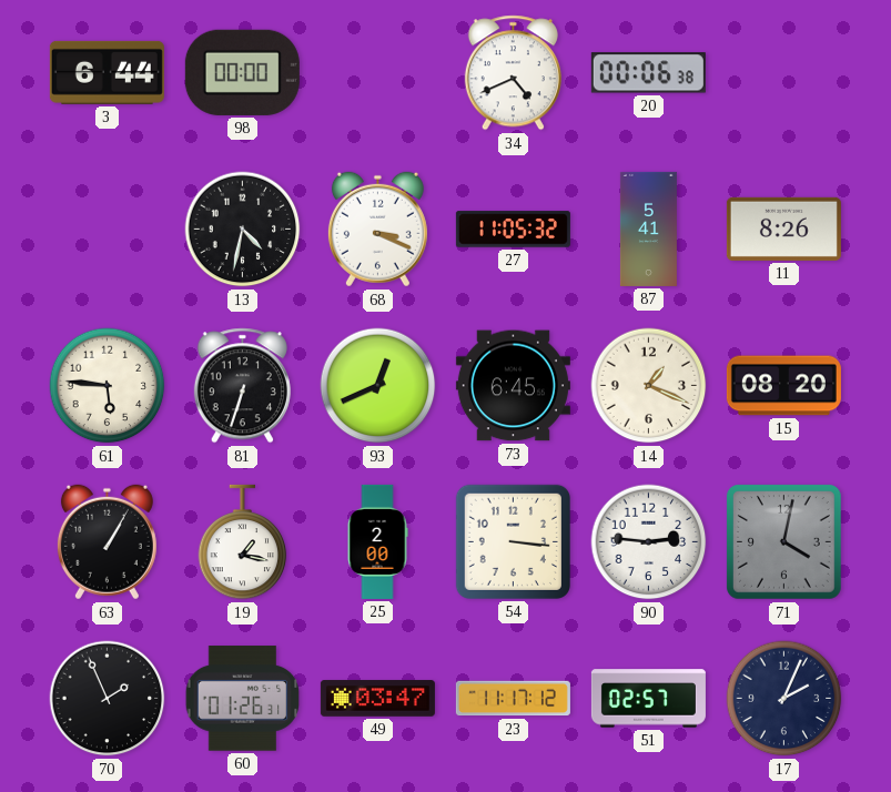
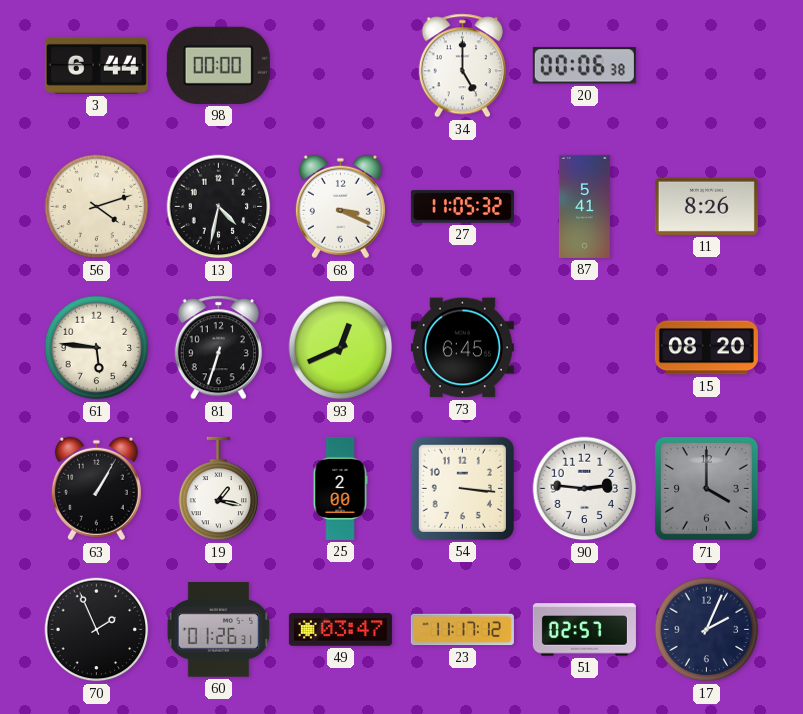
34: 4:41 -> 5:00 (462, 66)
56: none -> 4:12 (97, 207)
14: 1:19 -> none (649, 386)
71: 4:02 -> 4:00 (707, 489)
